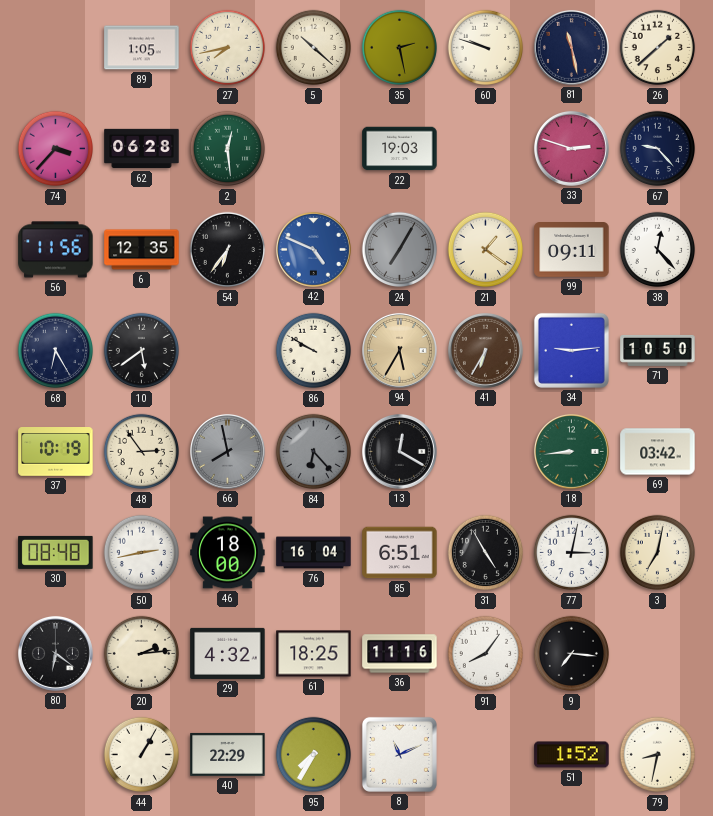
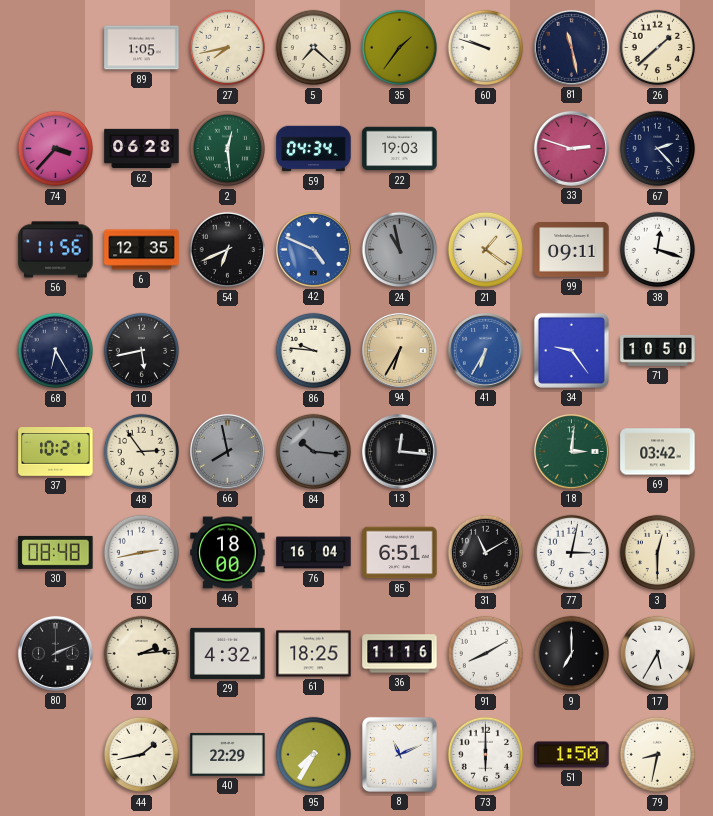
5: 10:22 -> 7:22 (314, 48)
35: 2:28 -> 1:36 (400, 48)
59: none -> 04:34 (314, 149)
67: 9:23 -> 2:23 (658, 149)
54: 6:36 -> 6:41 (228, 250)
24: 7:05 -> 10:58 (400, 250)
38: 12:23 -> 12:18 (658, 250)
10: 5:39 -> 5:43 (142, 351)
86: 9:50 -> 9:46 (314, 351)
94: 5:35 -> 6:35 (399, 350)
41 dial: brown -> blue (485, 350)
34: 9:14 -> 9:24 (571, 350)
37: 10:19 -> 10:21 (56, 452)
84: 6:23 -> 10:16 (314, 452)
13: 12:20 -> 12:16 (399, 451)
18: 8:44 -> 3:01 (571, 451)
31: 4:55 -> 11:10 (486, 553)
3: 7:02 -> 12:30 (658, 553)
80: 6:21 -> 2:11 (55, 653)
91: 8:06 -> 8:10 (486, 654)
9: 7:16 -> 7:00 (572, 654)
17: none -> 5:35 (658, 654)
44: 1:05 -> 1:43 (142, 755)
73: none -> 6:00 (486, 755)
51: 1:52 -> 1:50 (572, 755)
